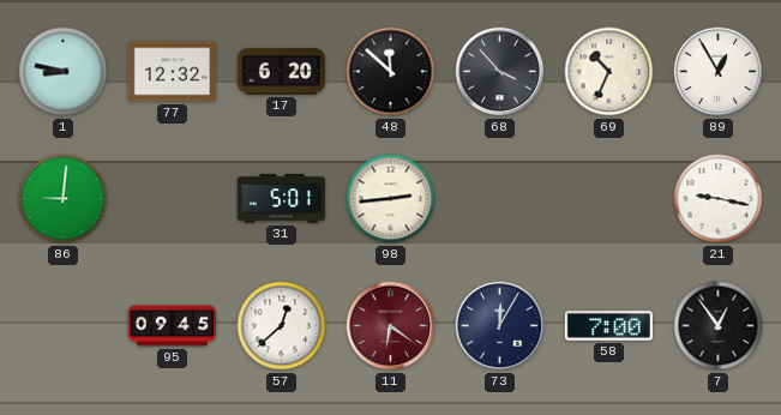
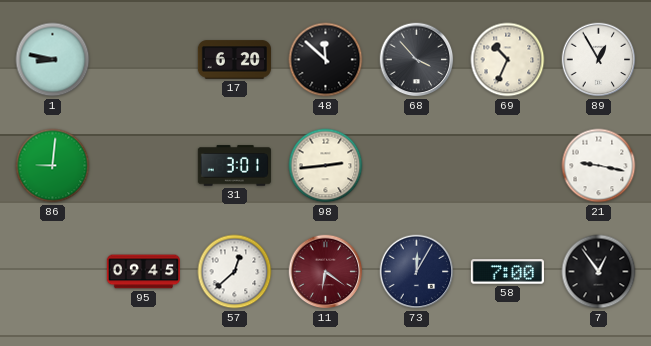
77: 12:32 -> none (172, 72)
31: 5:01 -> 3:01 (234, 166)
